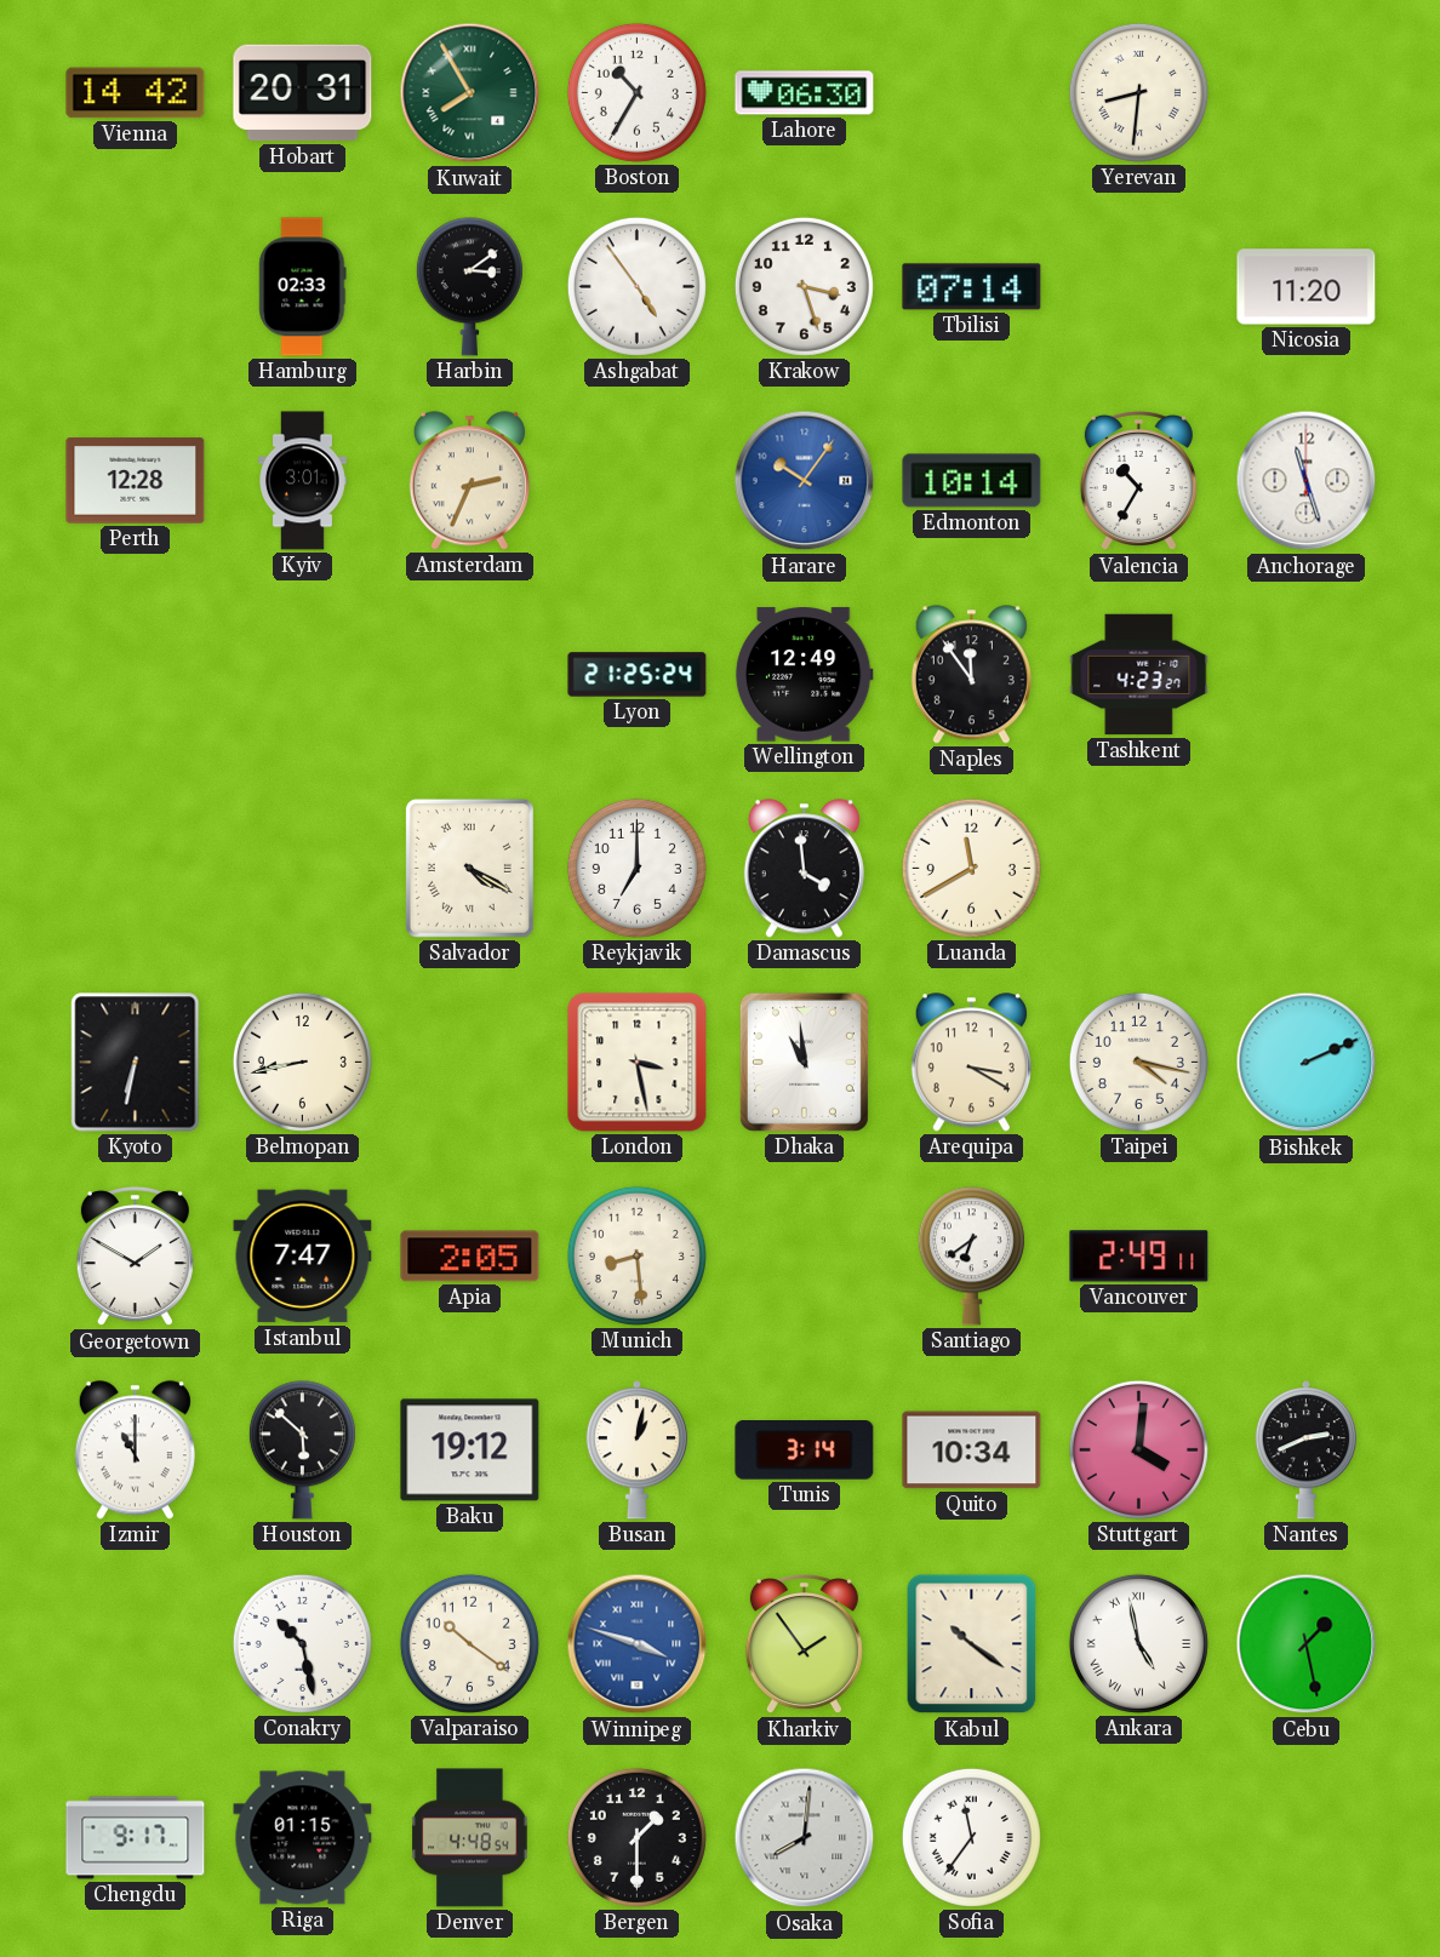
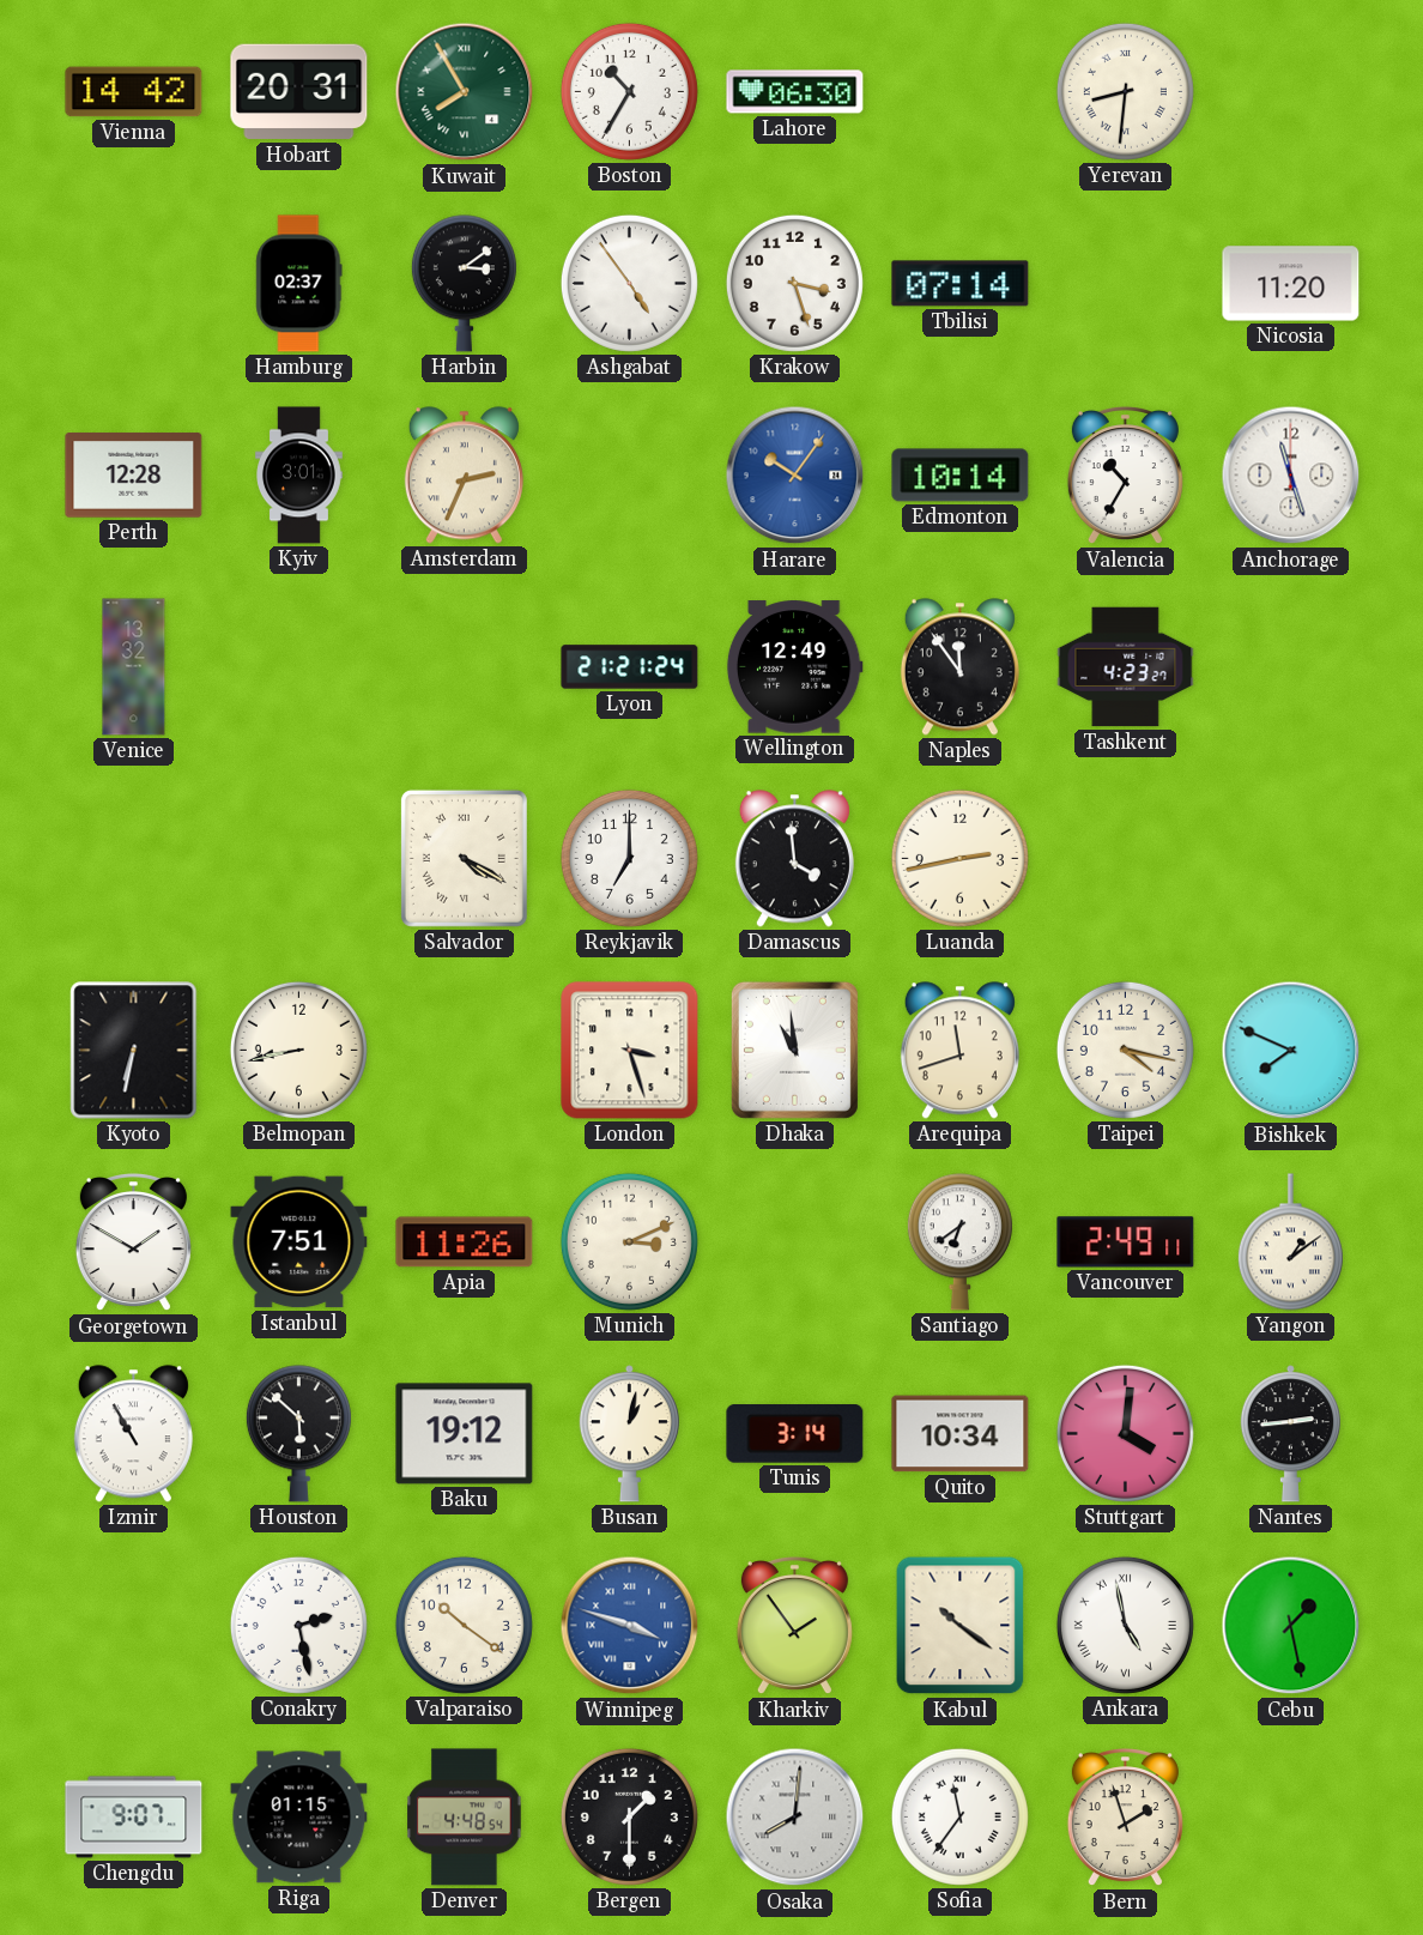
Hamburg: 02:33 -> 02:37 (299, 284)
Venice: none -> 13:32 (134, 667)
Lyon: 21:25 -> 21:21 (630, 667)
Luanda: 11:40 -> 2:43 (959, 858)
London: 3:28 -> 3:27 (630, 1051)
Arequipa: 3:20 -> 11:42 (959, 1051)
Bishkek: 2:11 -> 7:49 (1291, 1051)
Istanbul: 7:47 -> 7:51 (299, 1242)
Apia: 2:05 -> 11:26 (465, 1242)
Munich: 8:29 -> 3:11 (629, 1241)
Yangon: none -> 1:09 (1290, 1242)
Izmir: 11:00 -> 10:55 (133, 1434)
Nantes: 2:41 -> 2:44 (1290, 1434)
Conakry: 10:28 -> 2:28 (298, 1625)
Chengdu: 9:17 -> 9:07 (134, 1818)
Bern: none -> 1:57 (1125, 1819)
